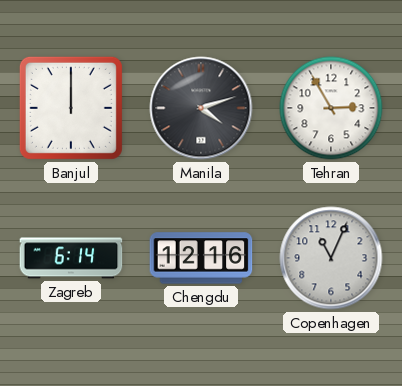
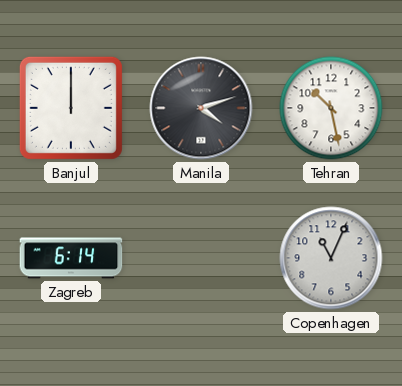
Tehran: 2:55 -> 10:28 (331, 108)
Chengdu: 12:16 -> none (201, 258)
